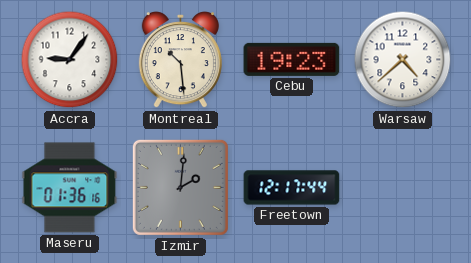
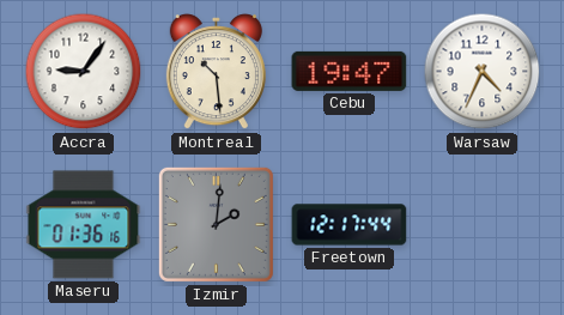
Cebu: 19:23 -> 19:47 (350, 71)
Warsaw: 4:38 -> 4:34 (483, 72)
